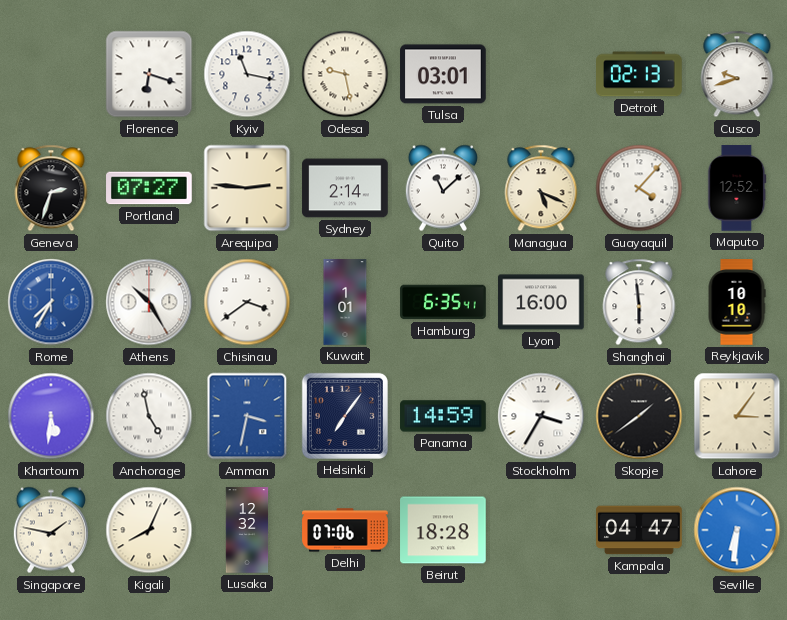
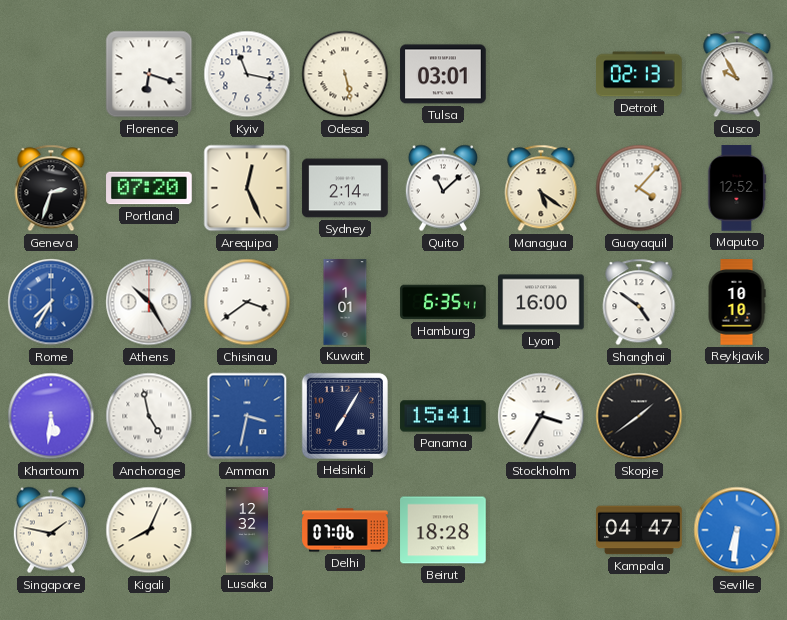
Odesa: 9:28 -> 5:28 (345, 74)
Cusco: 9:42 -> 9:55 (737, 74)
Portland: 07:27 -> 07:20 (149, 188)
Arequipa: 2:46 -> 12:26 (247, 188)
Managua: 5:19 -> 5:21 (541, 188)
Shanghai: 5:59 -> 4:51 (639, 302)
Helsinki: 7:06 -> 7:05 (345, 416)
Panama: 14:59 -> 15:41 (443, 416)
Lahore: 3:06 -> none (737, 416)
